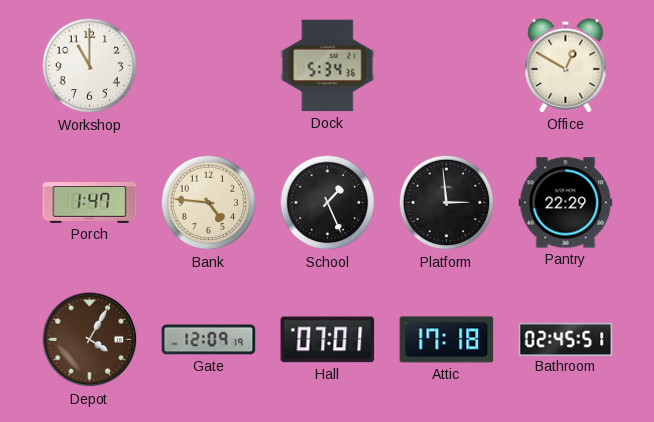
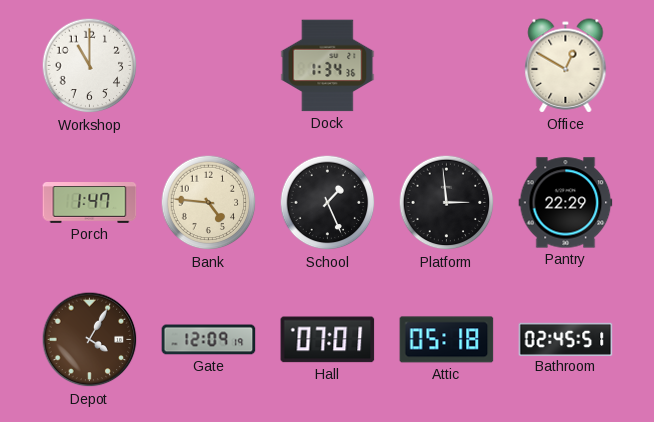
Dock: 5:34 -> 1:34 (328, 66)
Attic: 17:18 -> 05:18 (447, 340)
